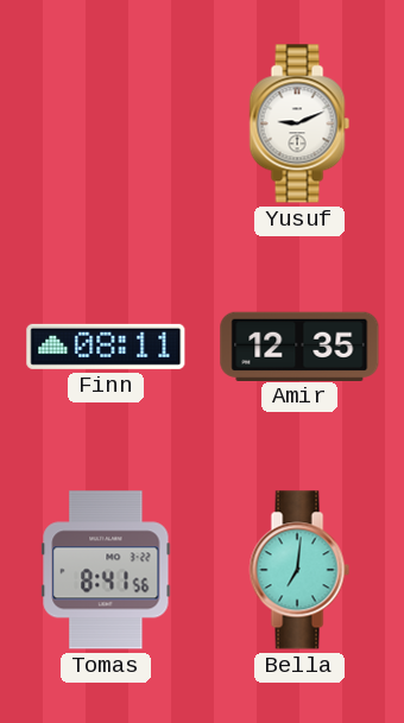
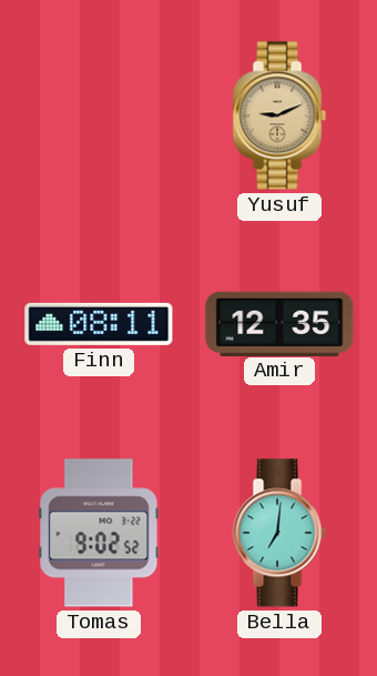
Yusuf dial: white -> champagne (279, 115)
Tomas: 8:41 -> 9:02 (99, 533)
